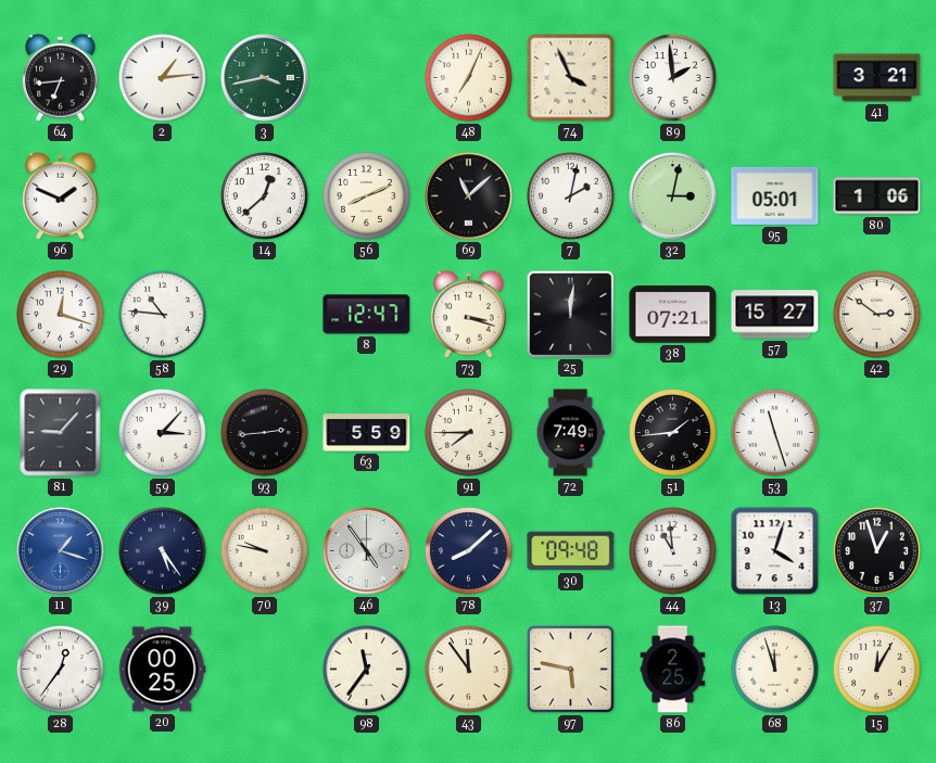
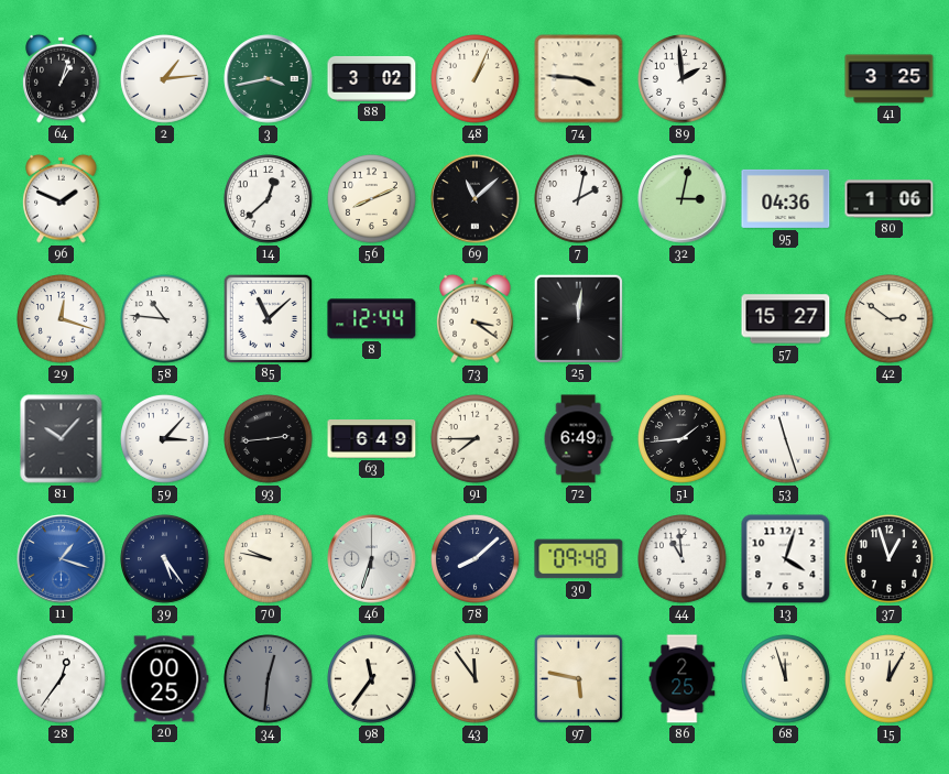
64: 6:44 -> 1:03 (62, 78)
88: none -> 3:02 (372, 78)
48: 7:04 -> 1:04 (476, 79)
74: 3:56 -> 3:46 (579, 79)
41: 3:21 -> 3:25 (890, 79)
95: 05:01 -> 04:36 (786, 198)
85: none -> 11:08 (268, 318)
8: 12:47 -> 12:44 (372, 319)
73: 3:18 -> 3:21 (476, 318)
38: 07:21 -> none (673, 315)
81: 9:07 -> 10:07 (62, 439)
63: 5:59 -> 6:49 (372, 439)
72: 7:49 -> 6:49 (578, 439)
46: 4:54 -> 6:33 (372, 559)
34: none -> 12:31 (269, 679)
